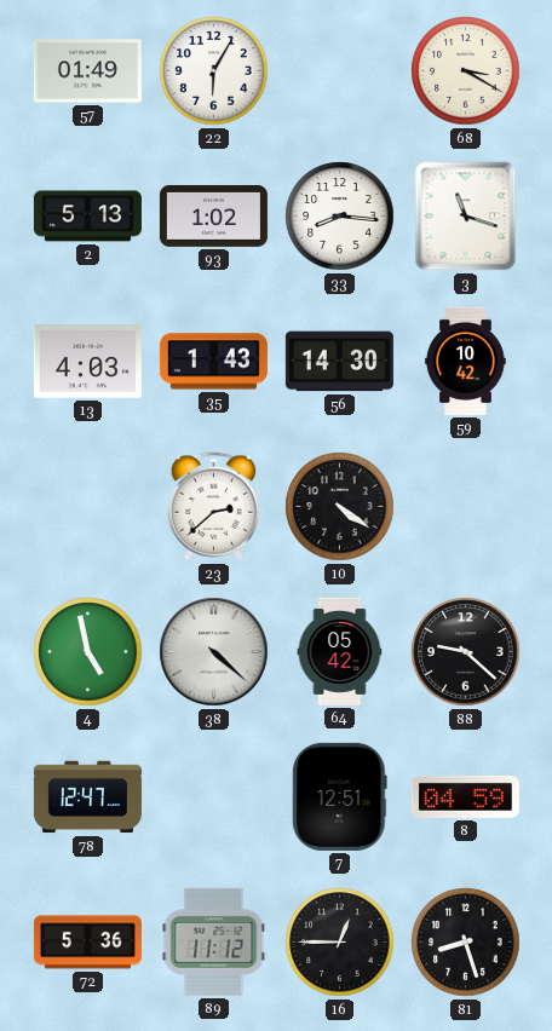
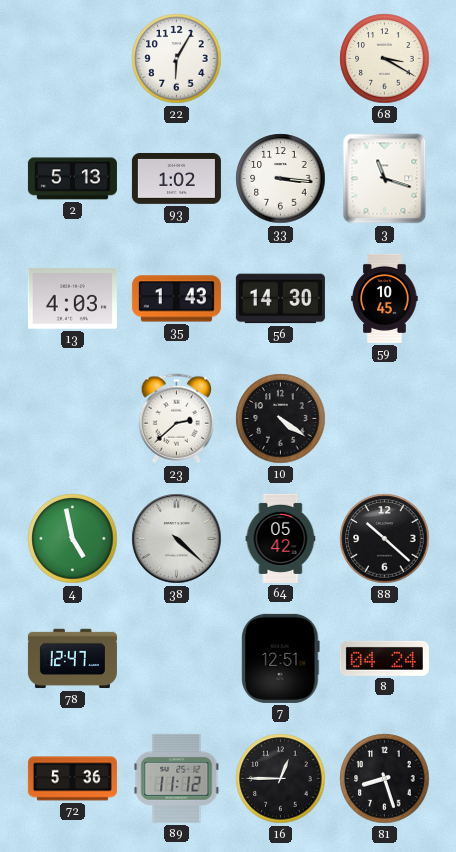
57: 01:49 -> none (87, 71)
33: 8:16 -> 3:16 (281, 179)
59: 10:42 -> 10:45 (385, 298)
88: 9:22 -> 10:22 (385, 539)
8: 04:59 -> 04:24 (384, 658)
